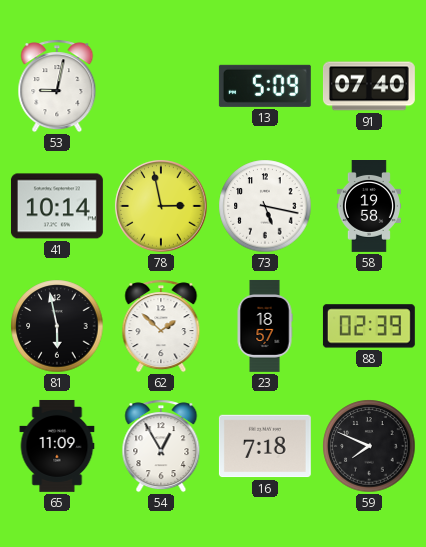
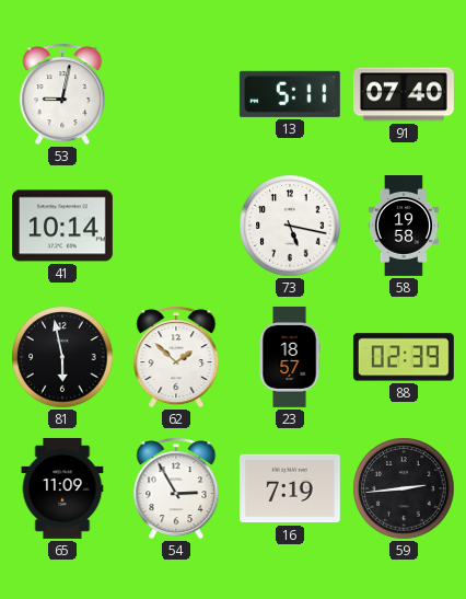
13: 5:09 -> 5:11 (290, 94)
78: 2:58 -> none (161, 206)
54: 12:55 -> 2:55 (176, 488)
16: 7:18 -> 7:19 (290, 488)
59: 7:49 -> 2:44 (404, 488)
